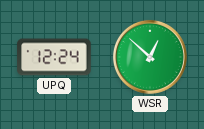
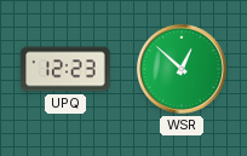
UPQ: 12:24 -> 12:23 (65, 69)
